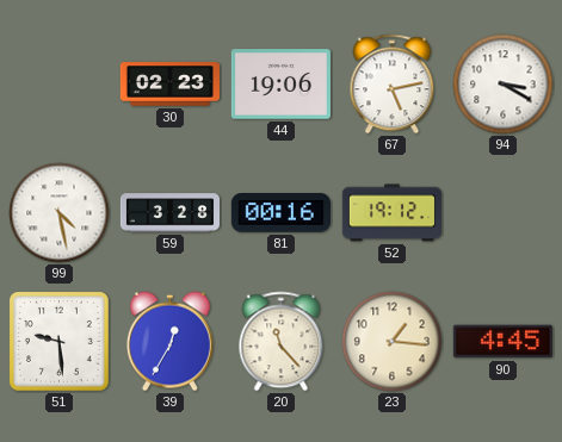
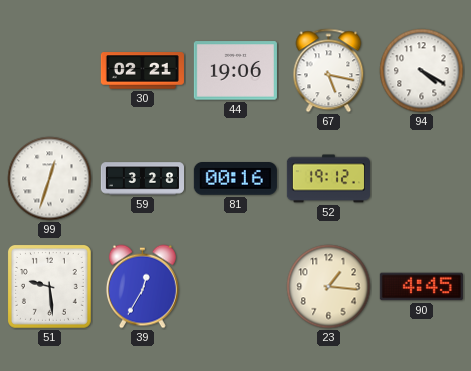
30: 02:23 -> 02:21 (142, 71)
67: 5:13 -> 5:17 (329, 71)
94: 3:20 -> 4:20 (422, 71)
99: 4:28 -> 12:33 (50, 179)
20: 11:23 -> none (282, 342)
